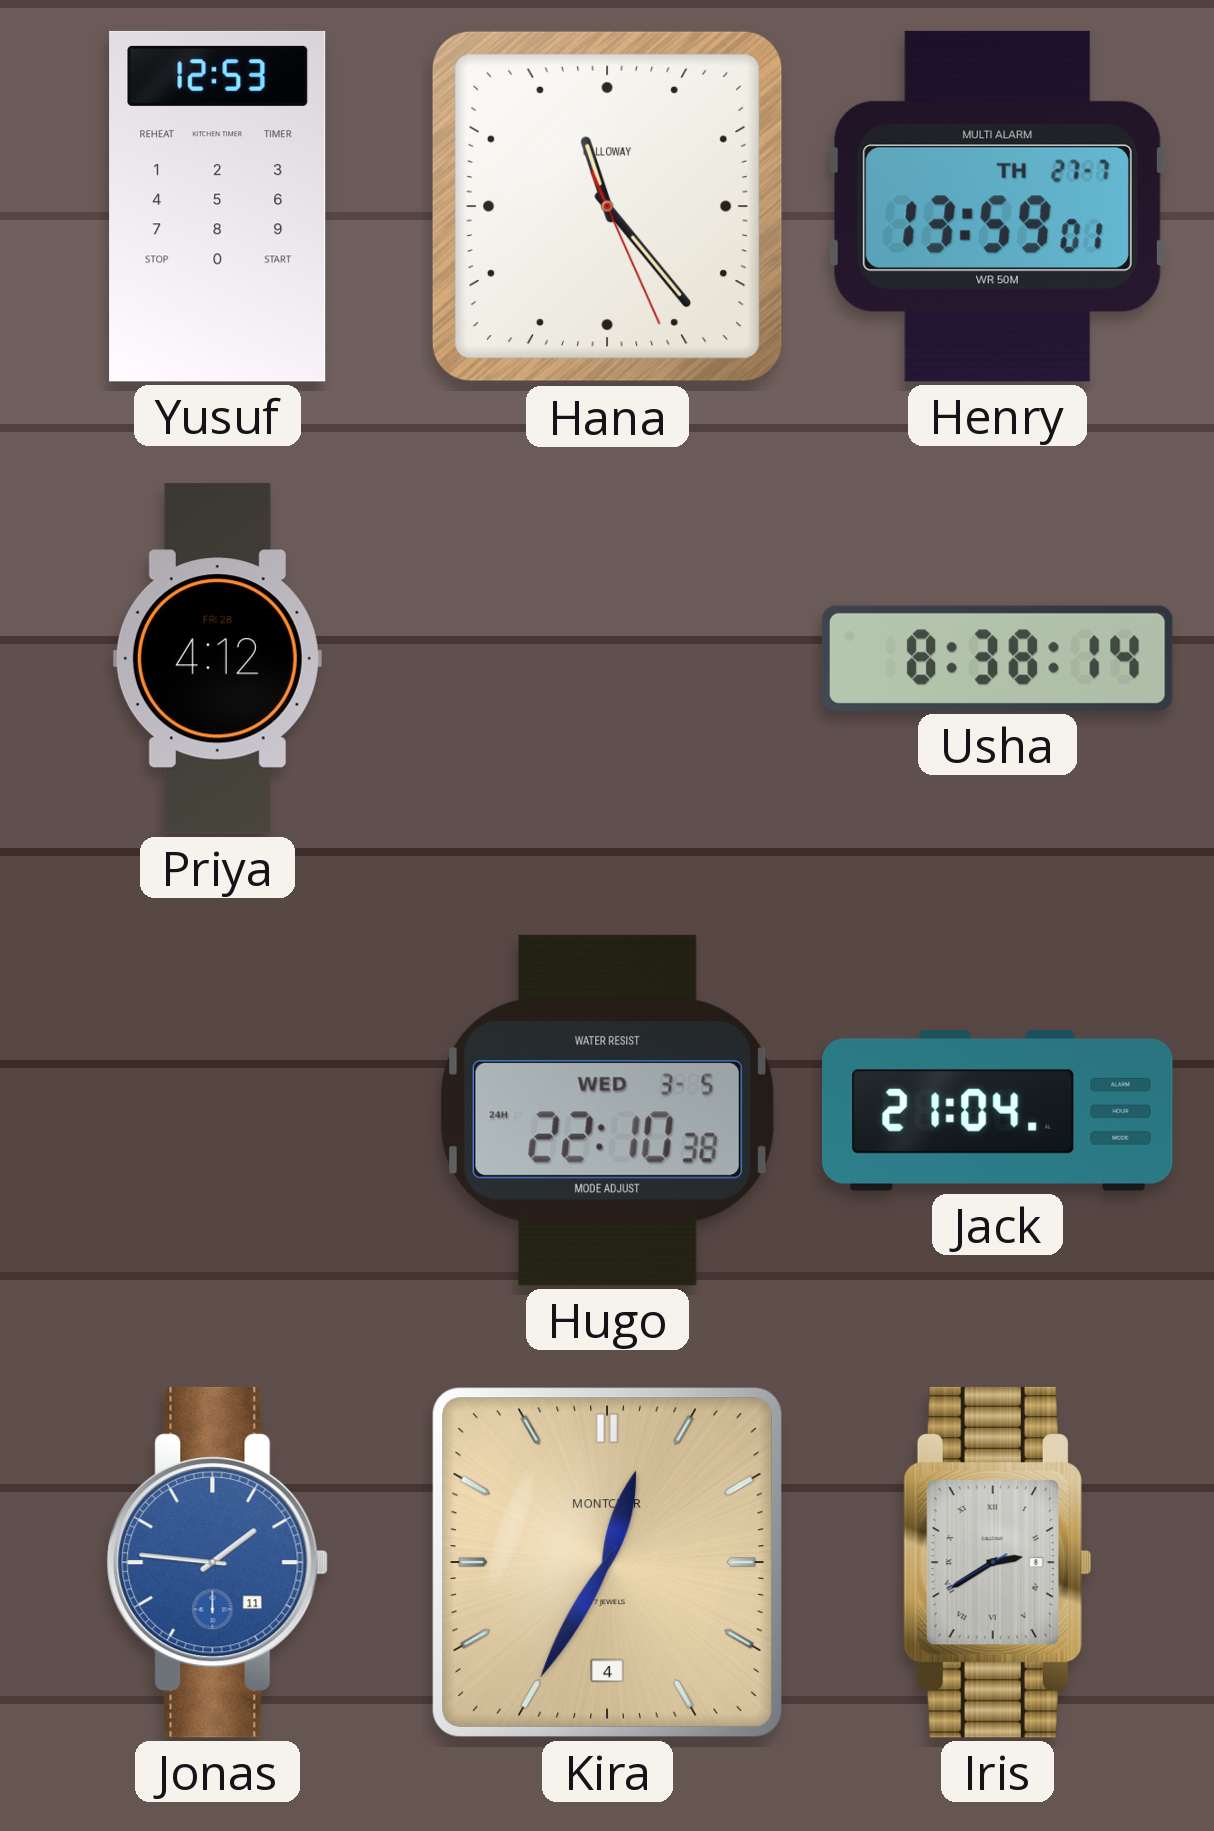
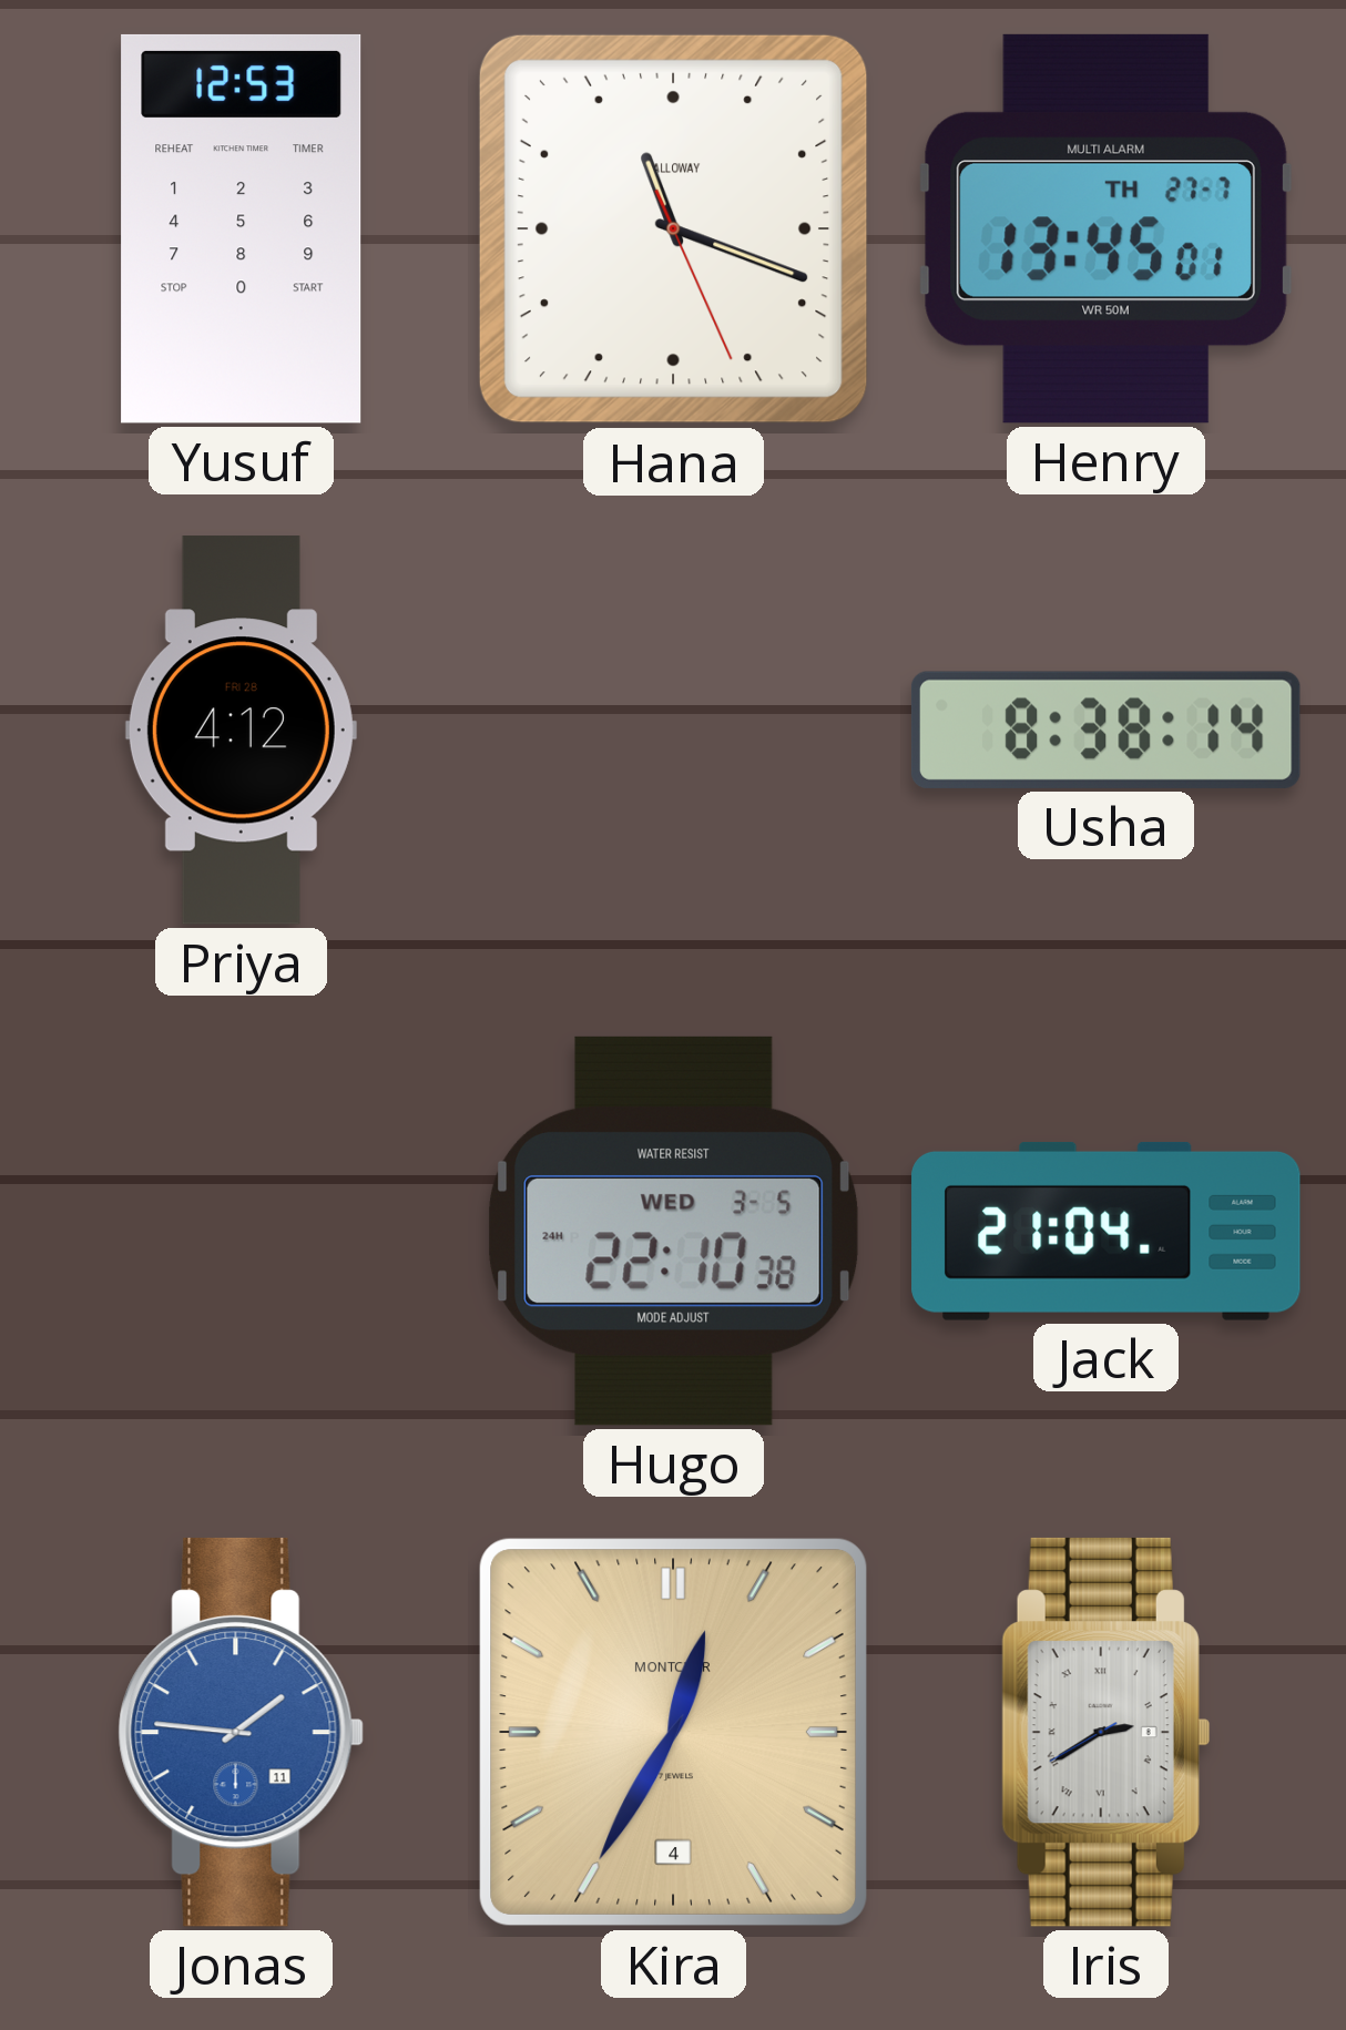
Hana: 11:23 -> 11:18 (673, 228)
Henry: 13:59 -> 13:45 (1105, 228)
